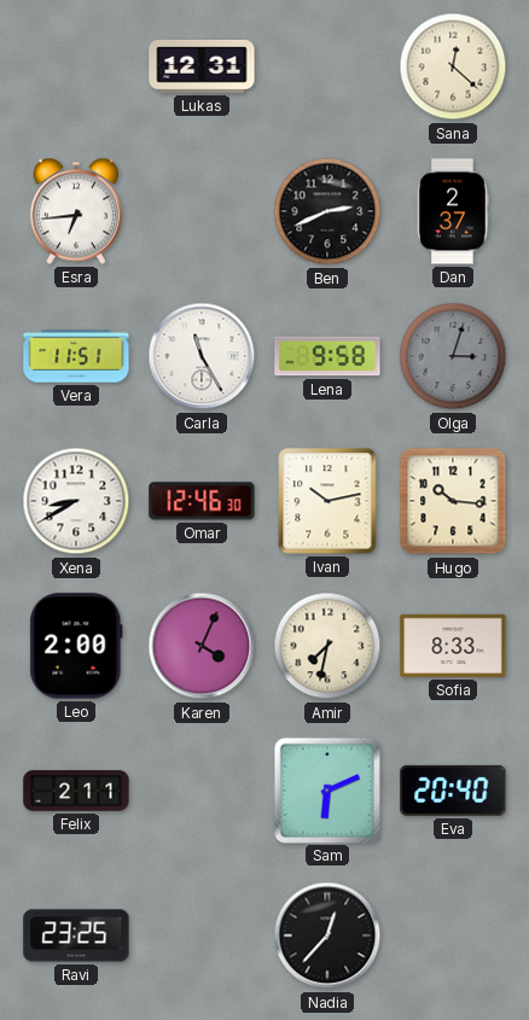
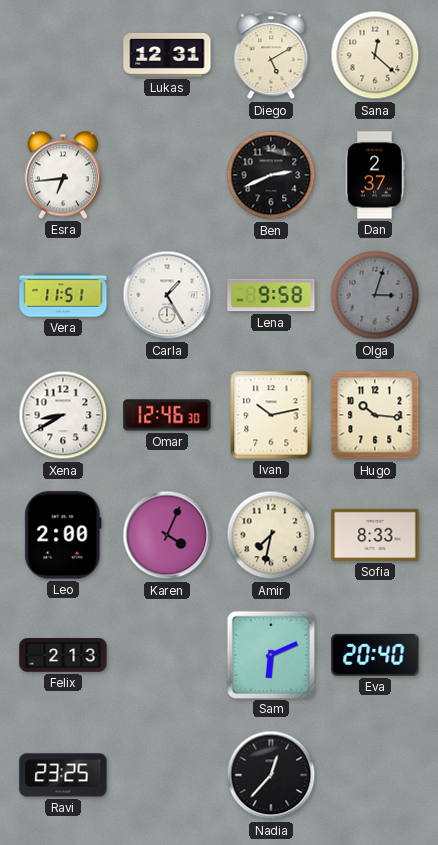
Diego: none -> 5:10 (271, 56)
Carla: 11:25 -> 1:25 (167, 295)
Felix: 2:11 -> 2:13 (63, 655)
